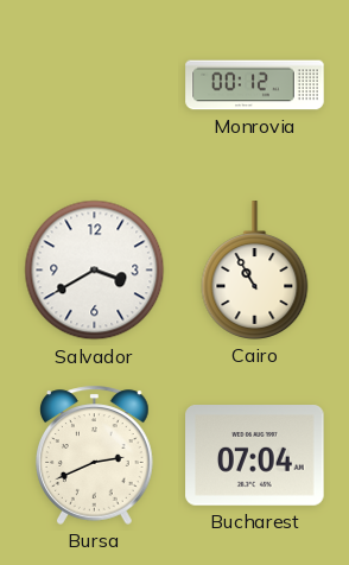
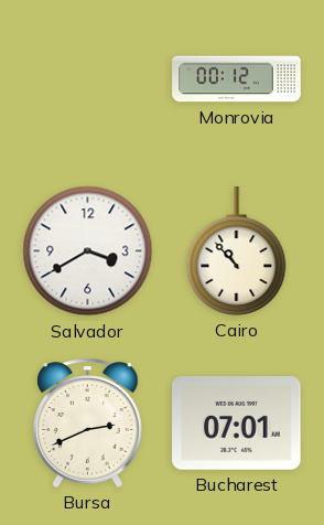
Cairo: 10:55 -> 10:53 (237, 251)
Bucharest: 07:04 -> 07:01 (237, 424)
